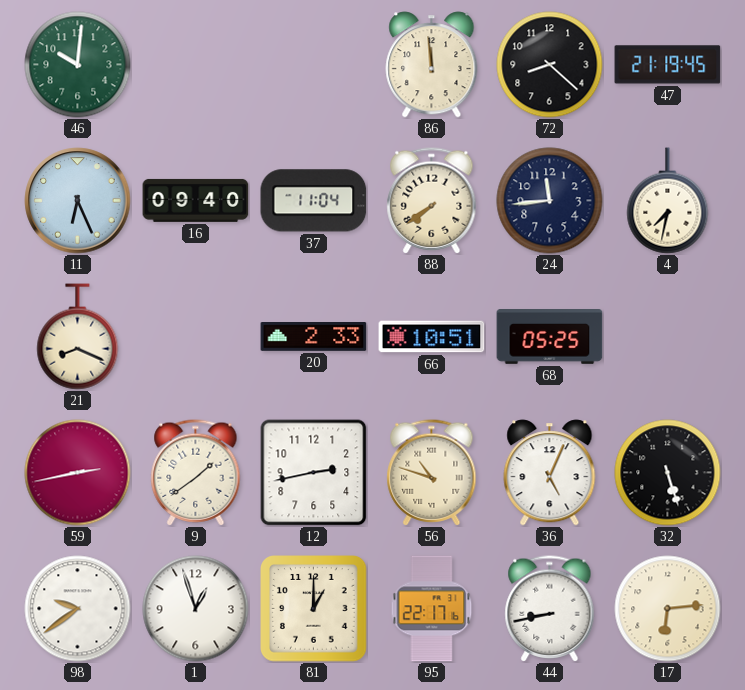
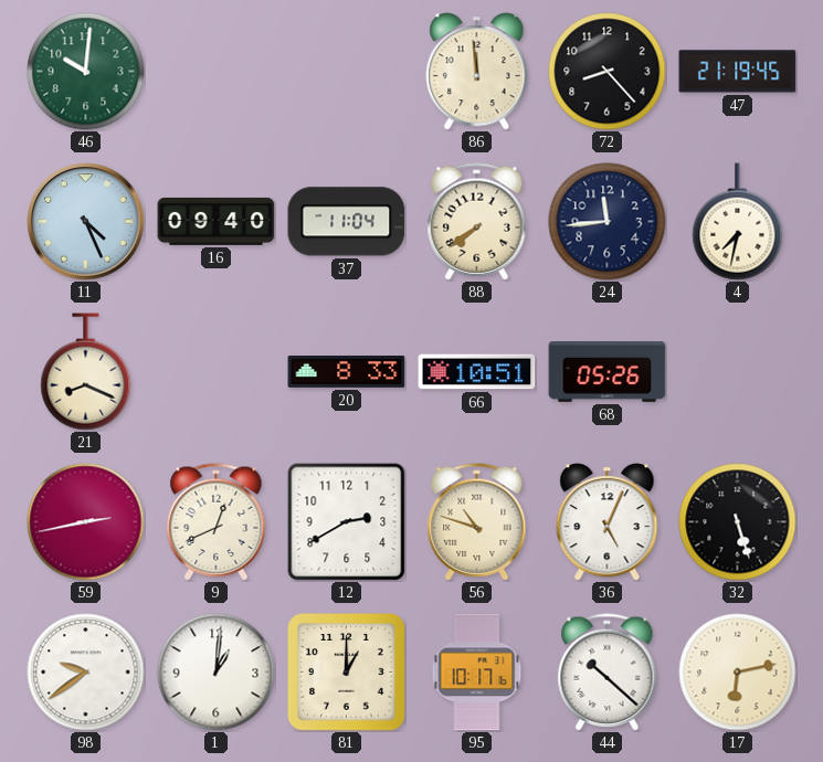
72: 8:22 -> 8:23 (608, 72)
11: 6:26 -> 4:26 (86, 222)
20: 2:33 -> 8:33 (347, 372)
68: 05:25 -> 05:26 (608, 372)
9: 1:39 -> 12:41 (217, 522)
12: 2:43 -> 2:40 (347, 522)
1: 12:57 -> 1:01 (217, 673)
95: 22:17 -> 10:17 (477, 673)
44: 8:43 -> 10:22 (608, 673)
17: 6:14 -> 6:13 (738, 673)
